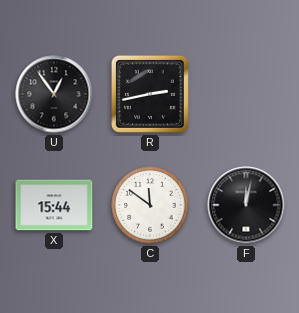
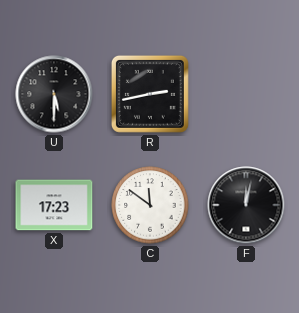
U: 12:54 -> 5:30 (54, 94)
X: 15:44 -> 17:23 (54, 205)
